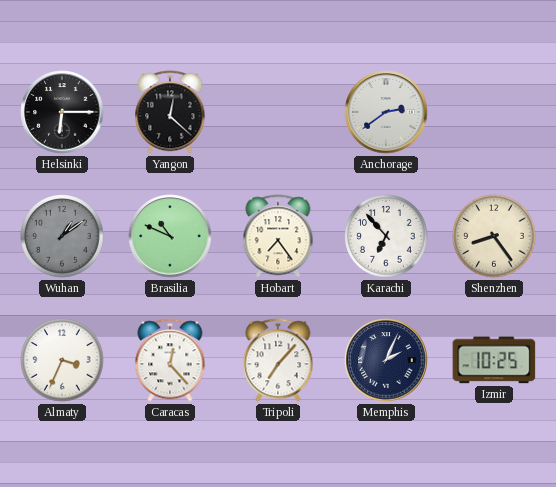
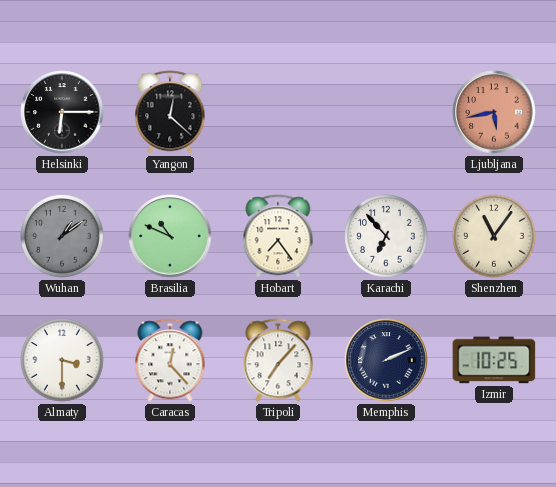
Anchorage: 2:39 -> none (386, 112)
Ljubljana: none -> 5:43 (494, 112)
Shenzhen: 8:24 -> 11:06 (494, 236)
Almaty: 3:34 -> 3:30 (62, 360)
Memphis: 2:04 -> 2:11 (386, 360)
